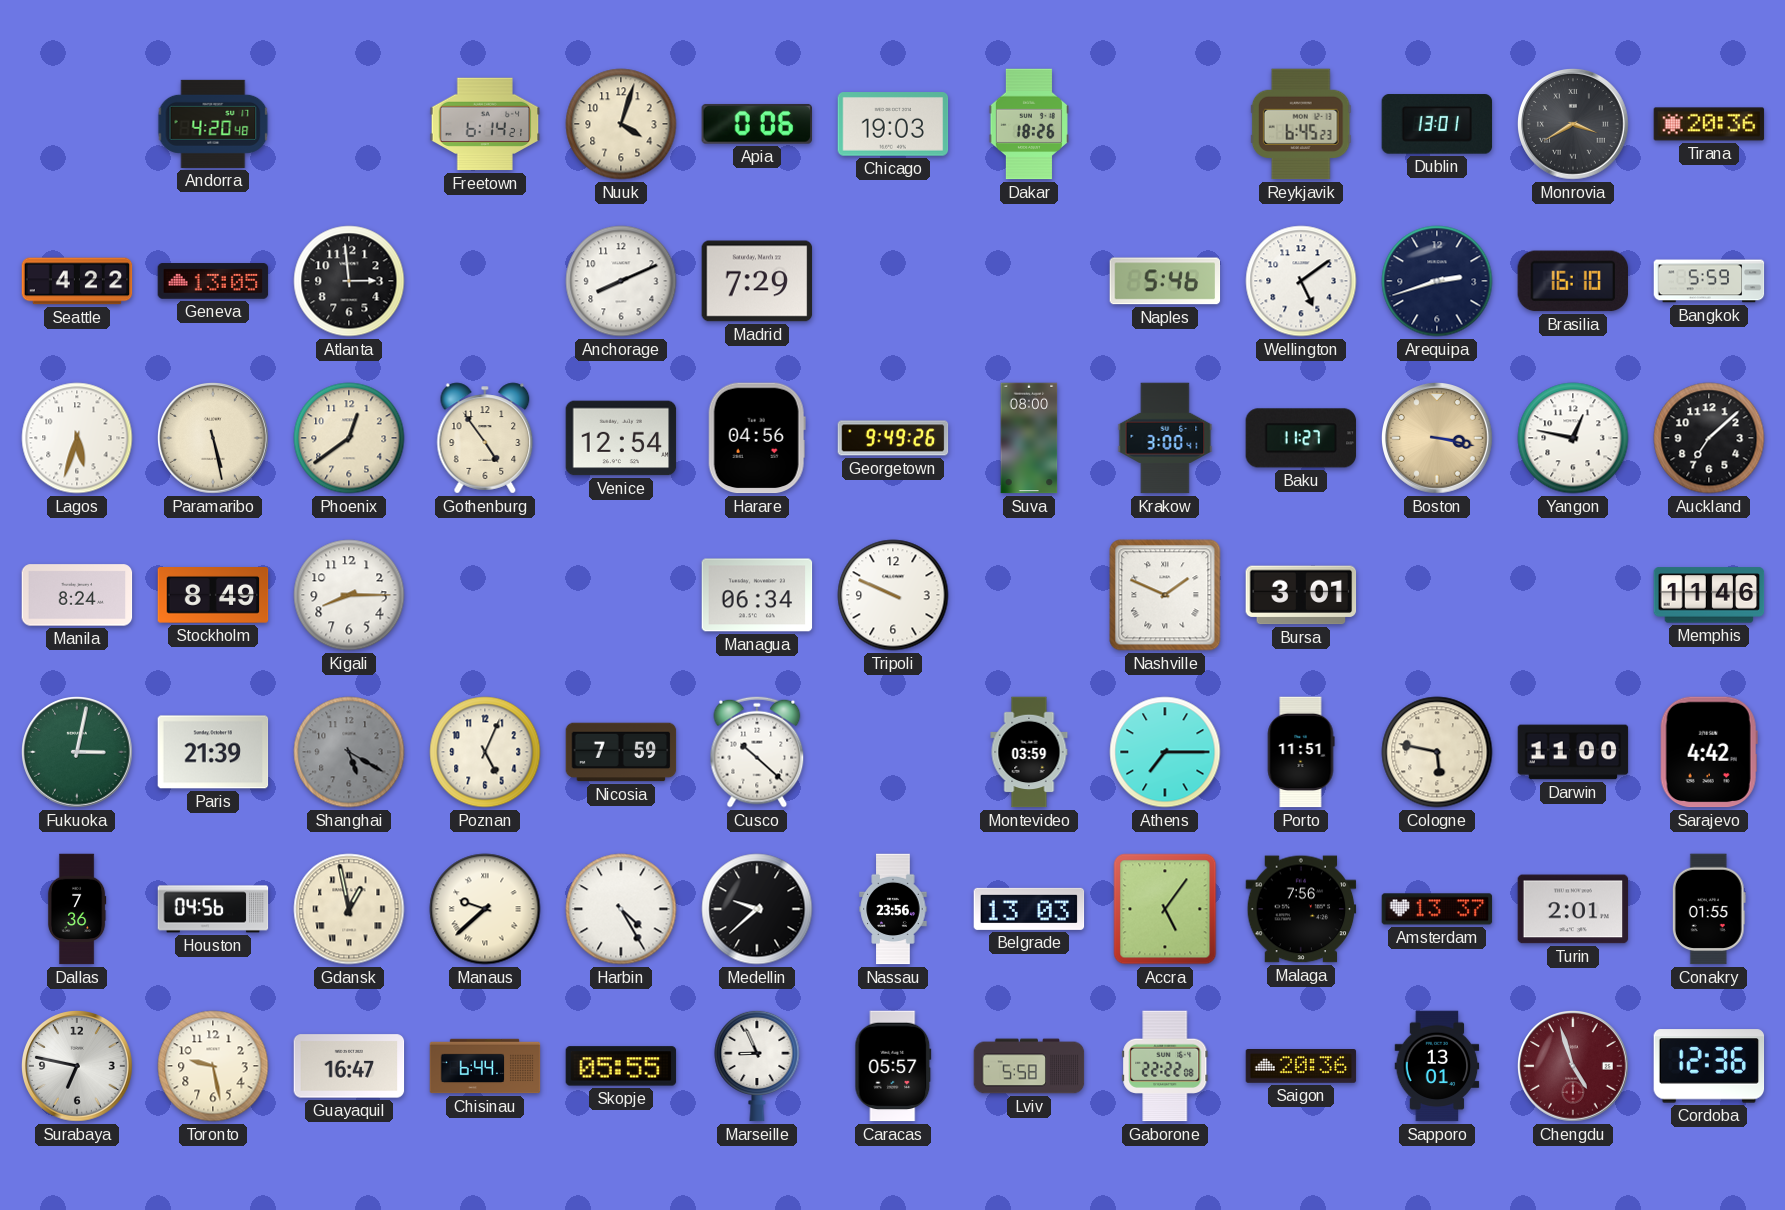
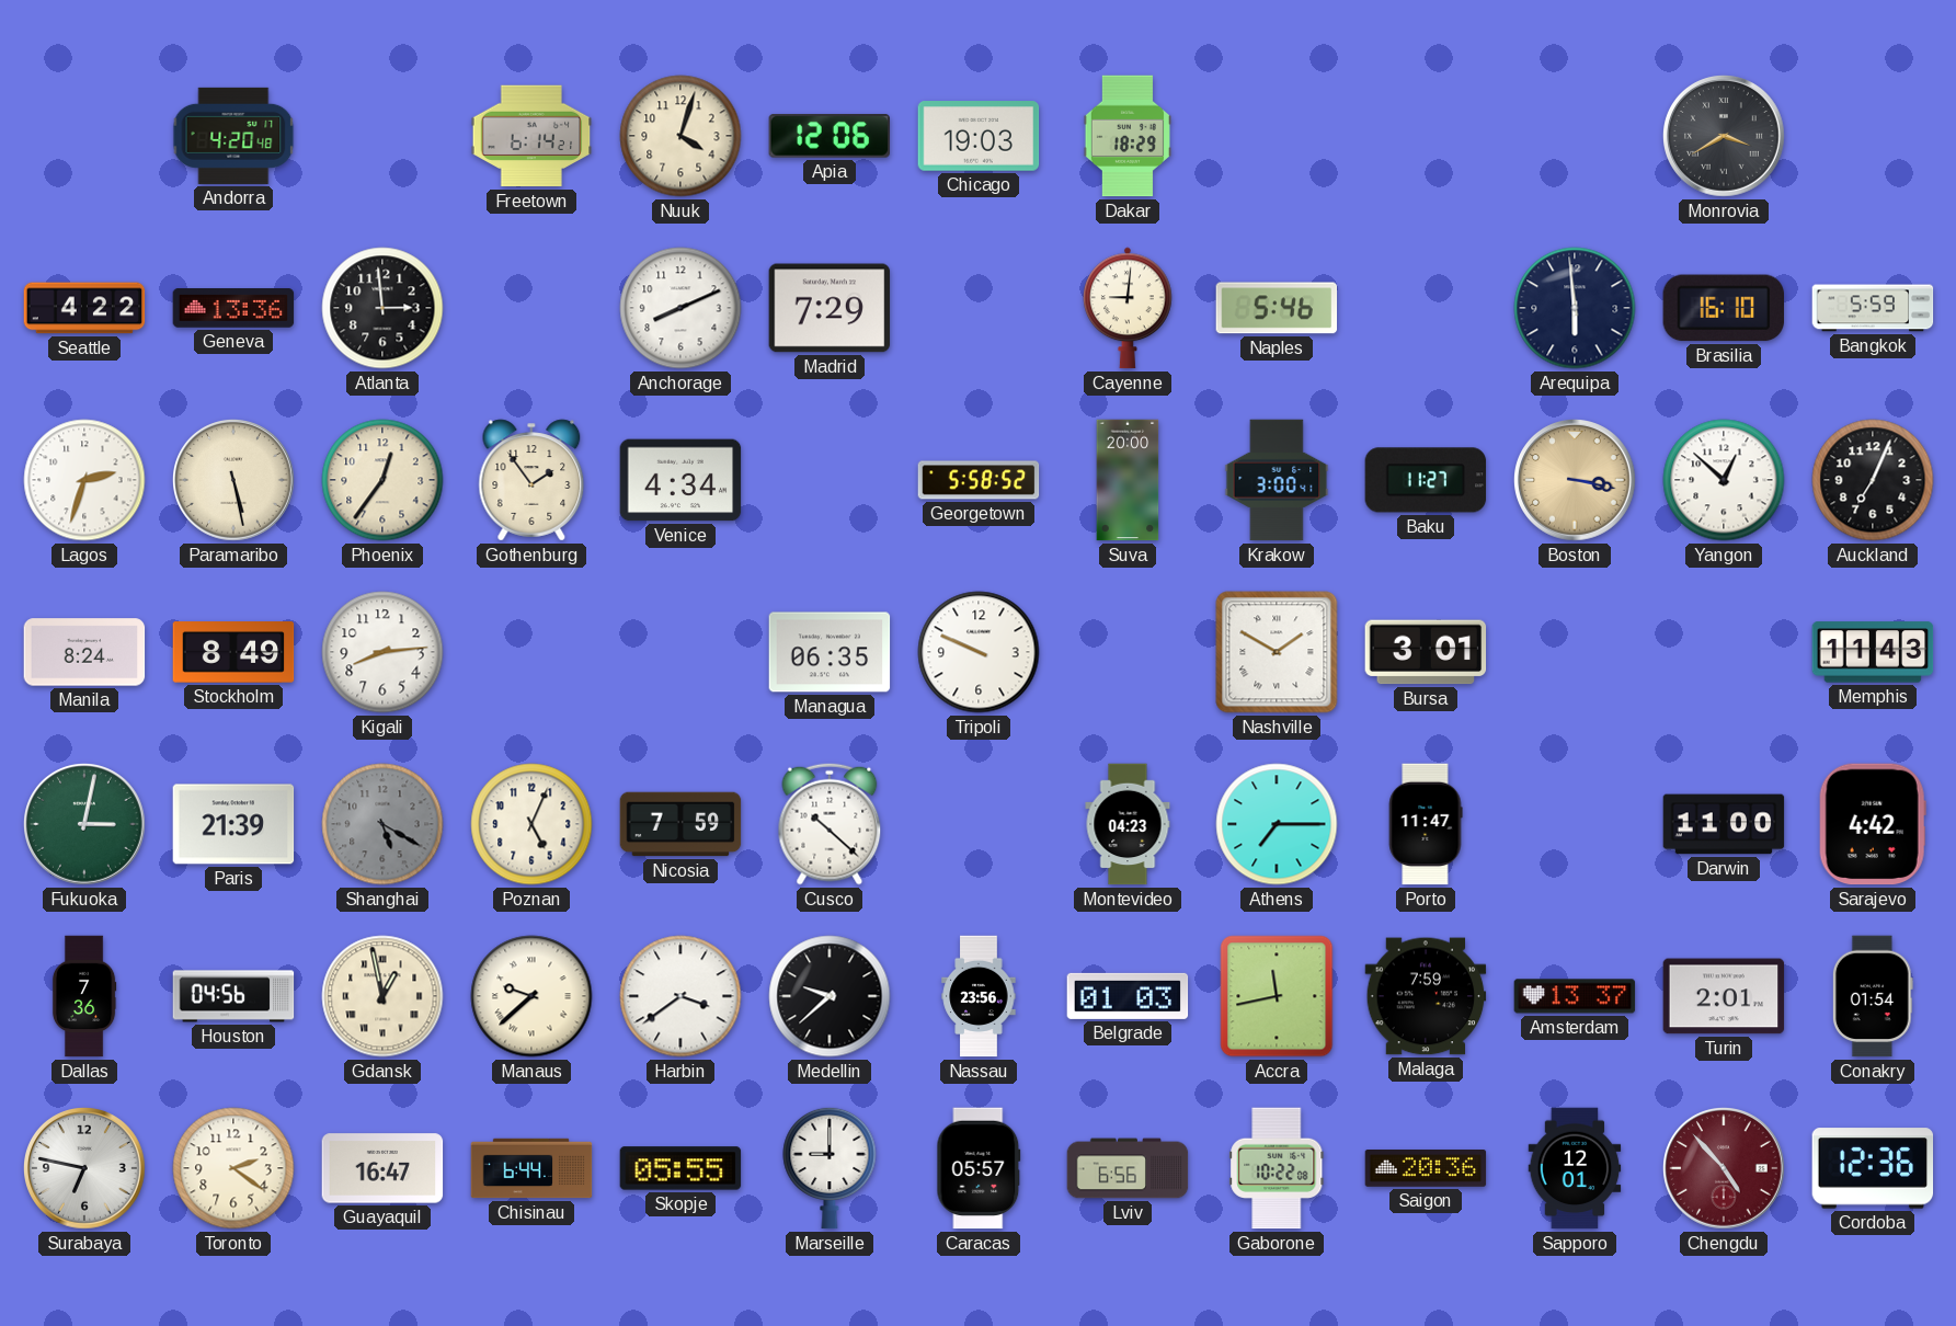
Apia: 0:06 -> 12:06 (828, 136)
Dakar: 18:26 -> 18:29 (1128, 136)
Reykjavik: 6:45 -> none (1301, 124)
Dublin: 13:01 -> none (1437, 124)
Tirana: 20:36 -> none (1709, 124)
Geneva: 13:05 -> 13:36 (233, 308)
Cayenne: none -> 9:01 (1129, 308)
Wellington: 5:09 -> none (1301, 281)
Arequipa: 2:42 -> 5:59 (1575, 308)
Lagos: 5:33 -> 2:33 (84, 480)
Phoenix: 12:39 -> 12:36 (382, 480)
Gothenburg: 4:54 -> 1:54 (531, 480)
Venice: 12:54 -> 4:34 (680, 480)
Harare: 04:56 -> none (757, 438)
Georgetown: 9:49 -> 5:58 (979, 480)
Suva: 08:00 -> 20:00 (1128, 480)
Yangon: 12:47 -> 12:52 (1724, 480)
Auckland: 7:08 -> 7:04 (1873, 480)
Kigali: 8:15 -> 8:14 (382, 652)
Managua: 06:34 -> 06:35 (830, 652)
Nashville: 1:49 -> 1:50 (1277, 652)
Memphis: 11:46 -> 11:43 (1873, 652)
Montevideo: 03:59 -> 04:23 (1128, 824)
Porto: 11:51 -> 11:47 (1426, 824)
Cologne: 5:47 -> none (1437, 752)
Harbin: 4:25 -> 3:39 (680, 996)
Belgrade: 13:03 -> 01:03 (1128, 996)
Accra: 5:06 -> 11:43 (1277, 996)
Malaga: 7:56 -> 7:59 (1426, 996)
Conakry: 01:55 -> 01:54 (1873, 996)
Toronto: 9:28 -> 2:21 (233, 1168)
Marseille: 8:56 -> 9:00 (830, 1168)
Lviv: 5:58 -> 6:56 (1128, 1168)
Gaborone: 22:22 -> 10:22 (1277, 1168)
Sapporo: 13:01 -> 12:01 (1575, 1168)
Chengdu: 4:57 -> 4:53 (1725, 1169)
